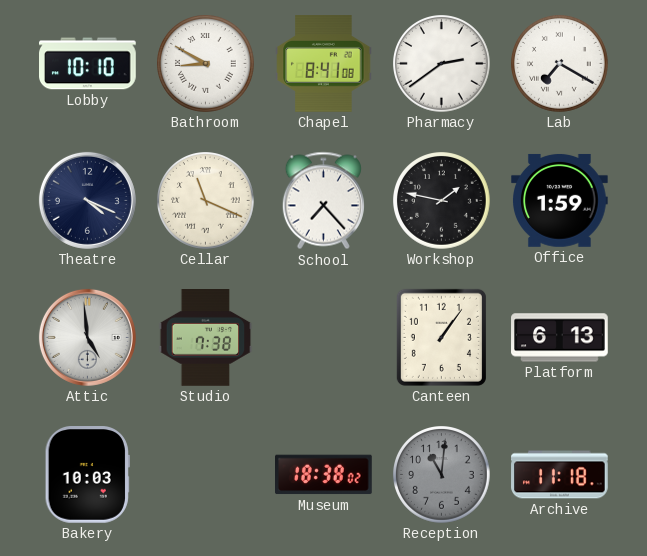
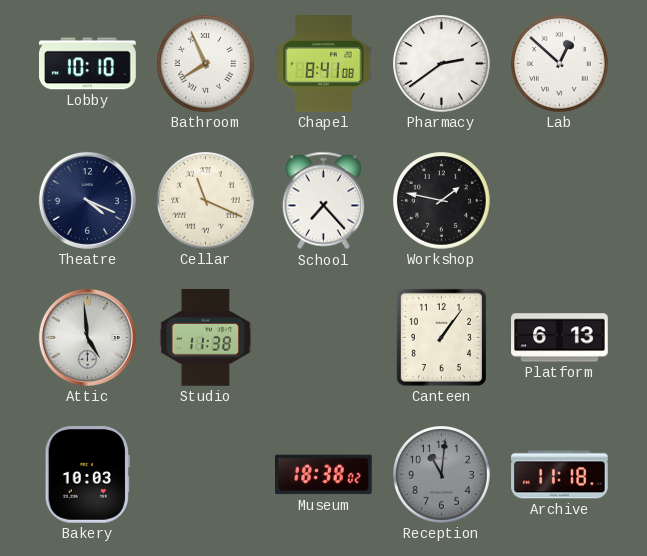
Bathroom: 8:50 -> 7:56 (206, 64)
Lab: 7:20 -> 12:52 (560, 64)
Office: 1:59 -> none (560, 200)
Studio: 7:38 -> 11:38 (206, 338)
